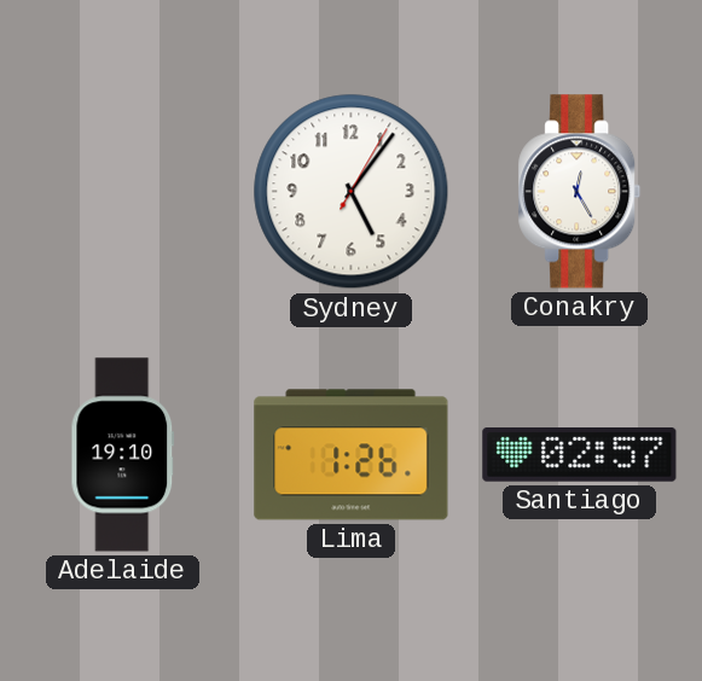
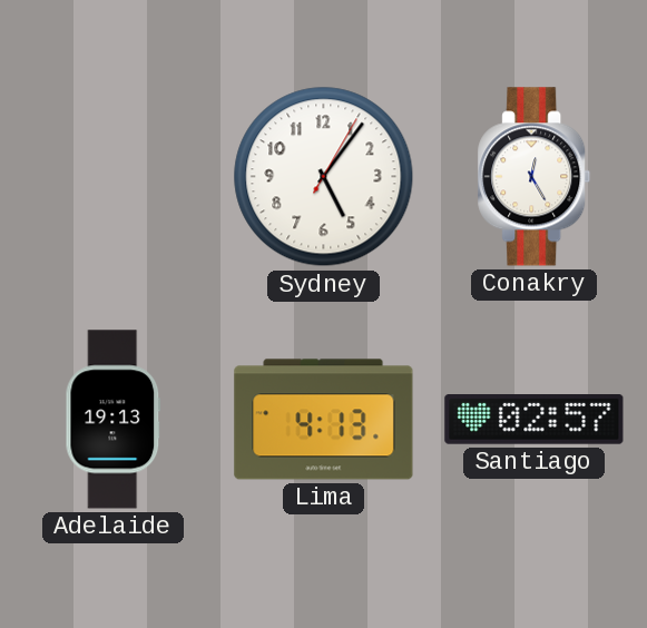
Adelaide: 19:10 -> 19:13 (114, 420)
Lima: 1:26 -> 4:13 (324, 420)
